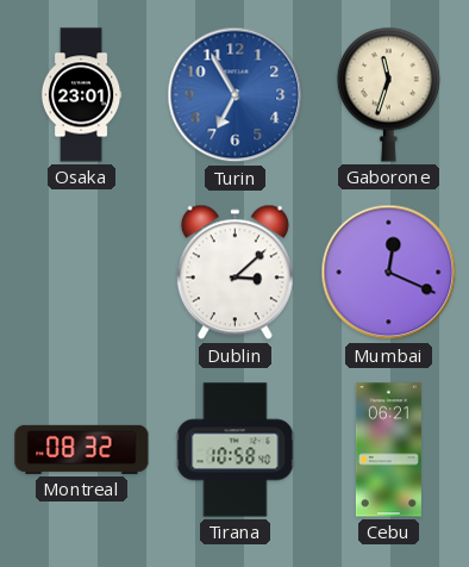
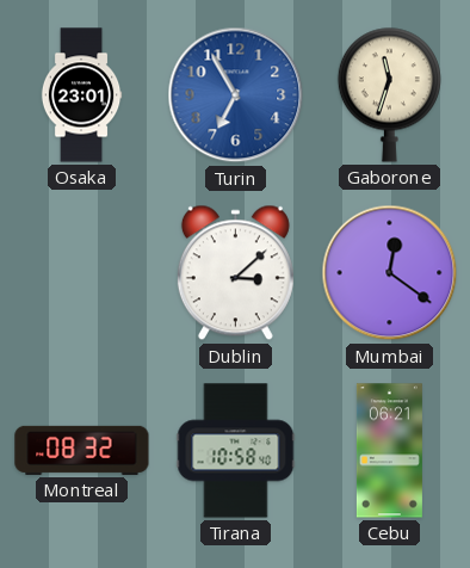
Mumbai: 12:19 -> 12:21 (390, 273)
